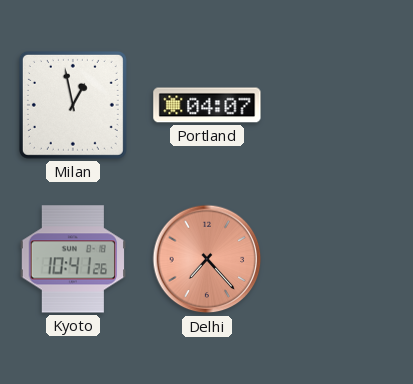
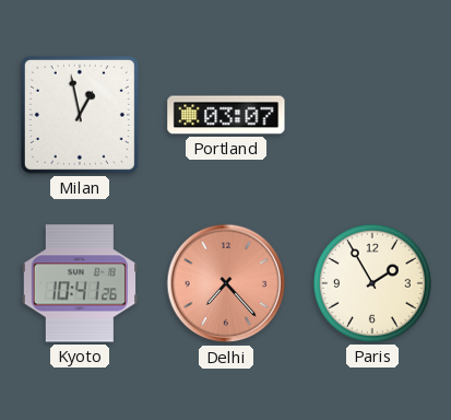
Portland: 04:07 -> 03:07 (226, 115)
Paris: none -> 1:55 (372, 283)
